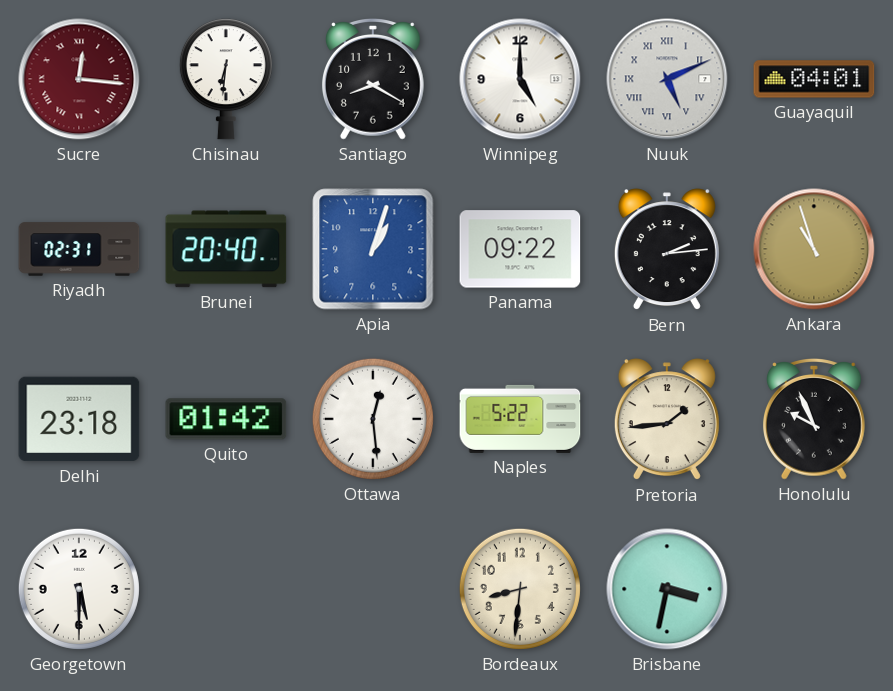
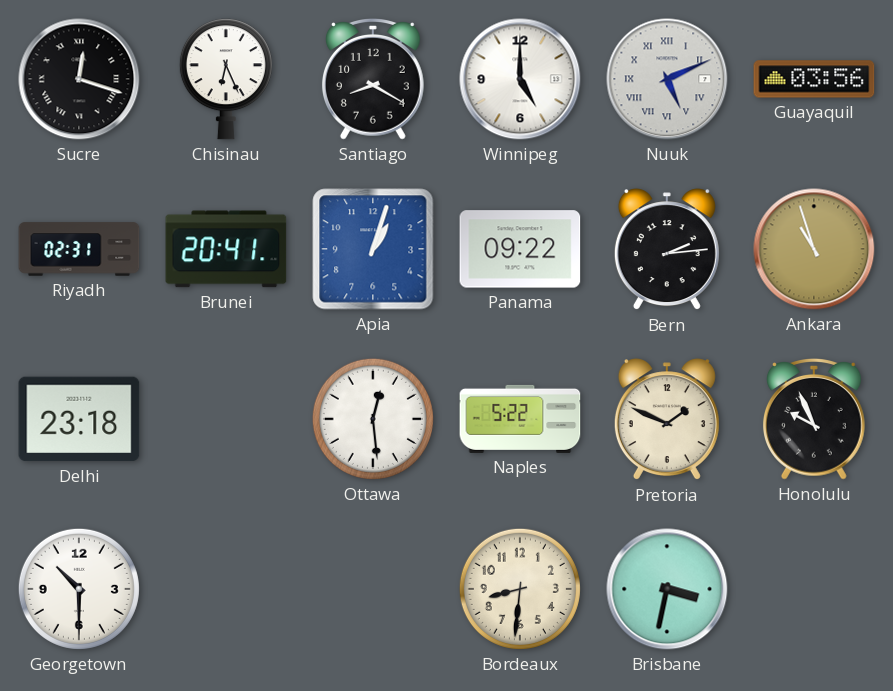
Sucre: 12:16 -> 12:18 (79, 79)
Sucre dial: burgundy -> black (79, 79)
Chisinau: 6:31 -> 6:26 (226, 79)
Guayaquil: 04:01 -> 03:56 (814, 79)
Brunei: 20:40 -> 20:41 (226, 249)
Quito: 01:42 -> none (226, 419)
Pretoria: 1:44 -> 1:49 (667, 420)
Georgetown: 5:30 -> 10:30 (79, 589)
